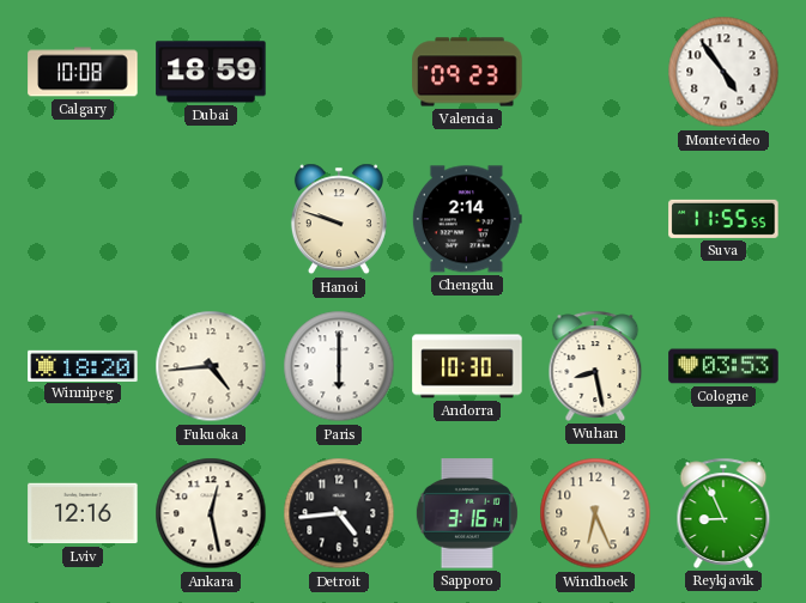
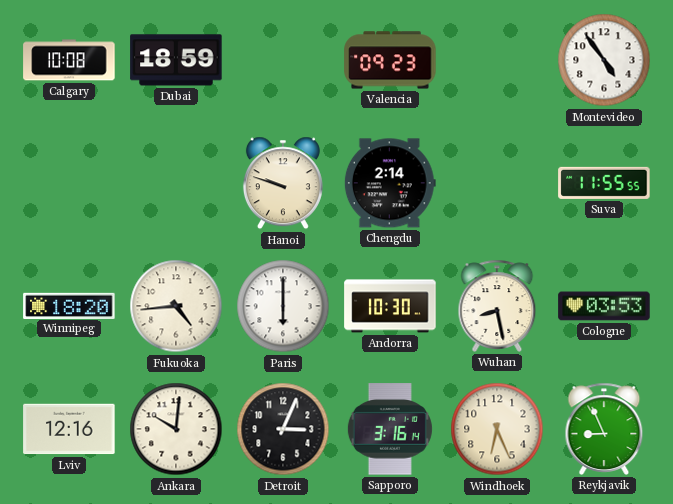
Ankara: 12:28 -> 10:01 (176, 429)
Detroit: 4:44 -> 3:04 (283, 429)
